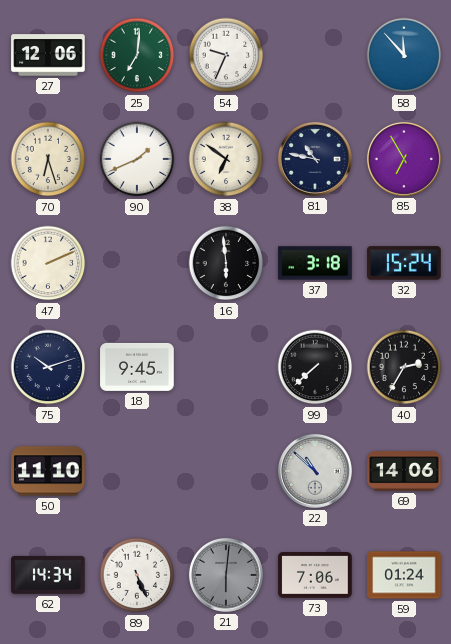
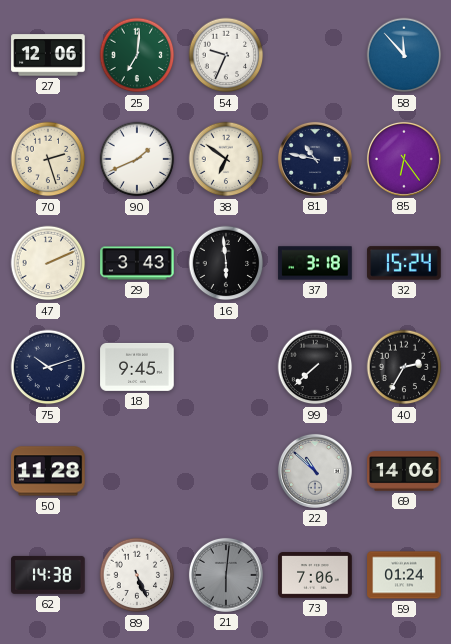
70: 6:27 -> 2:27 (48, 159)
85: 6:55 -> 6:24 (404, 159)
29: none -> 3:43 (137, 263)
50: 11:10 -> 11:28 (48, 471)
62: 14:34 -> 14:38 (48, 575)
